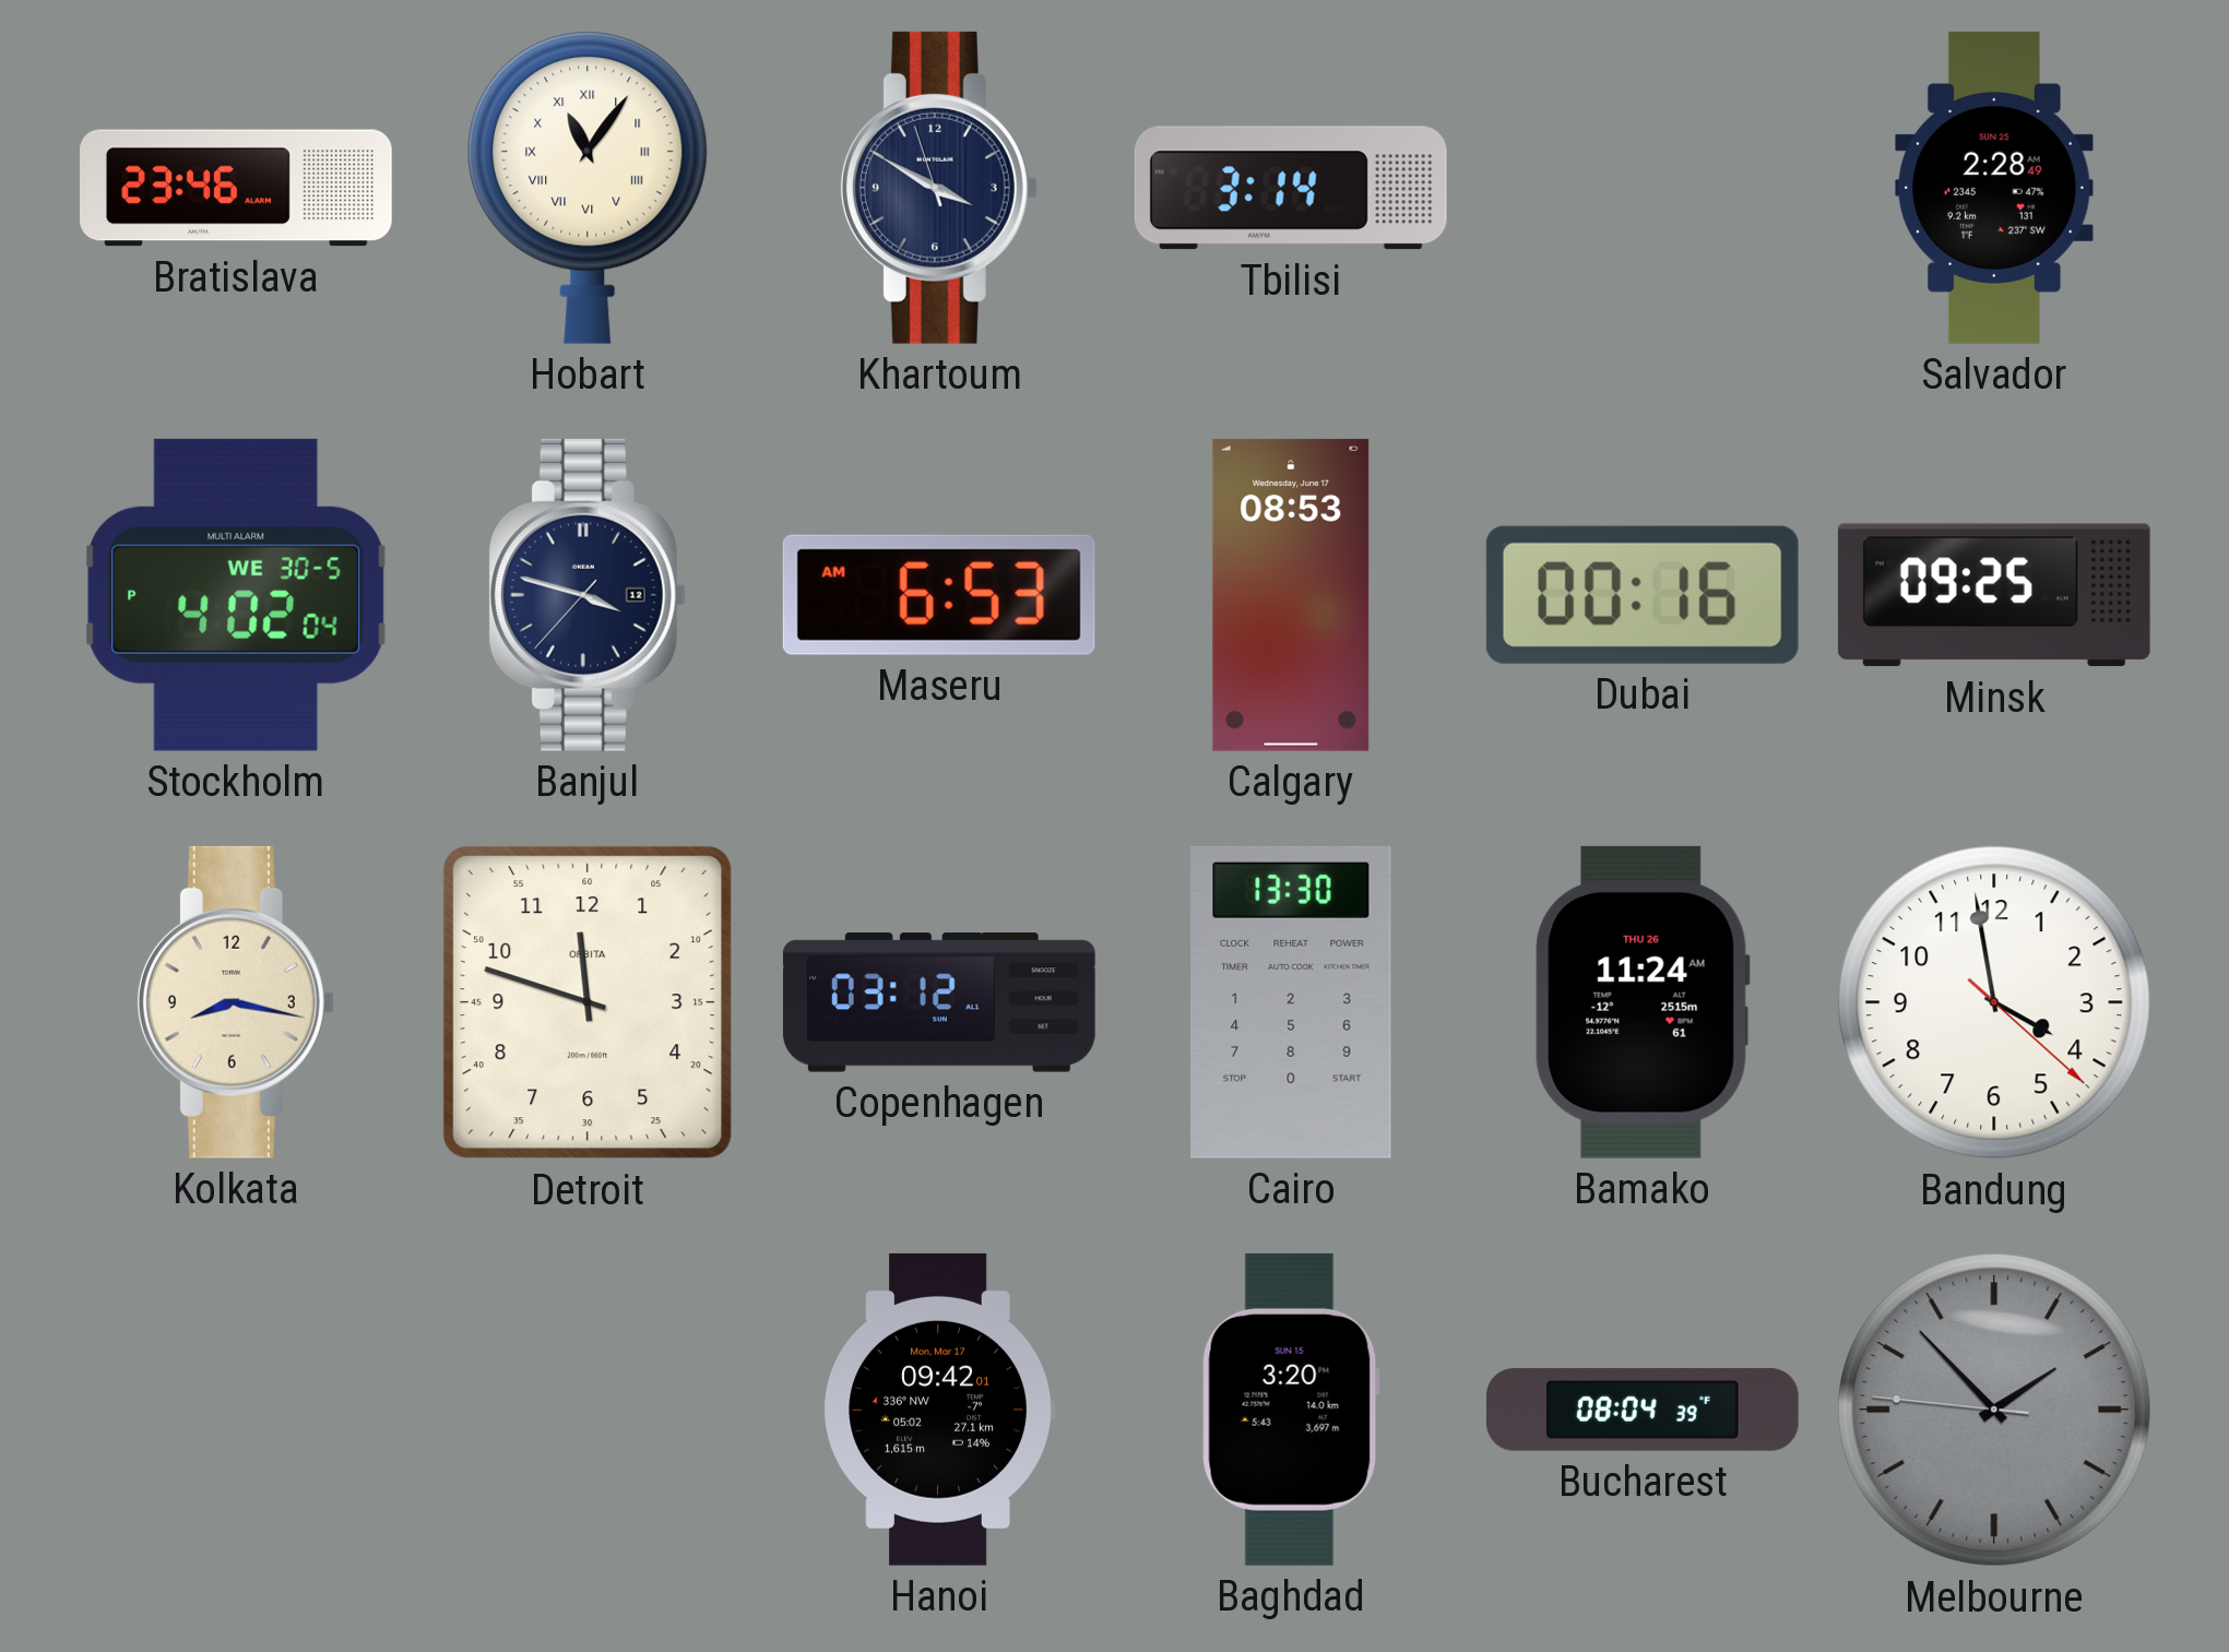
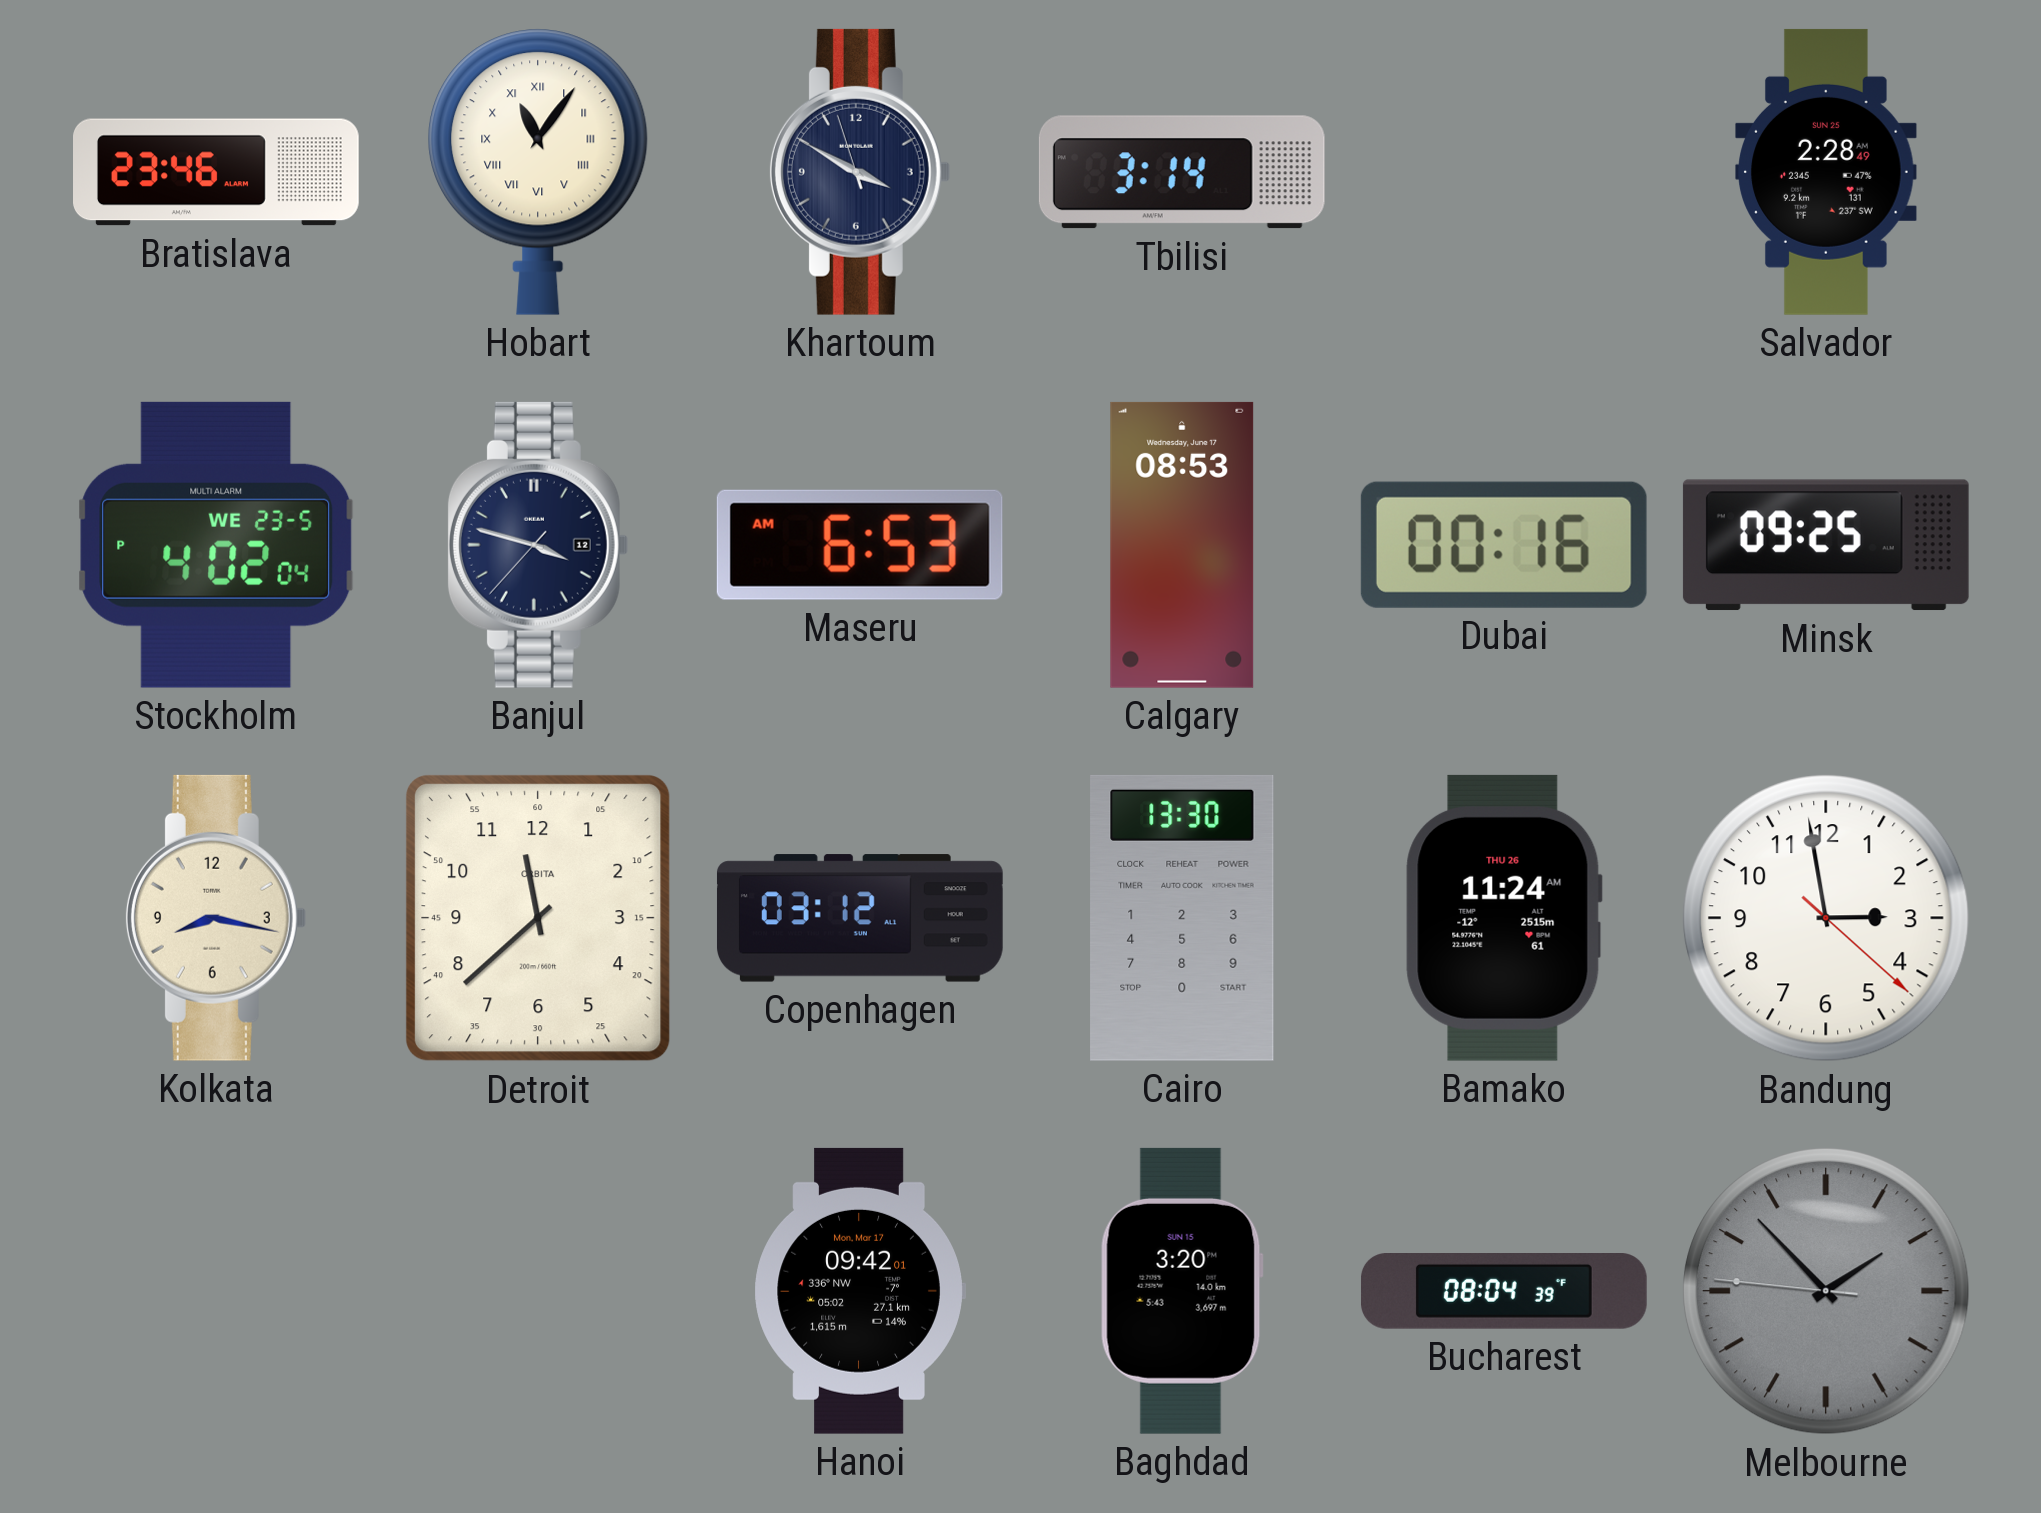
Stockholm date: WE 30-5 -> WE 23-5 (216, 545)
Detroit: 11:48 -> 11:38 (538, 918)
Bandung: 3:58 -> 2:58 (1826, 918)
